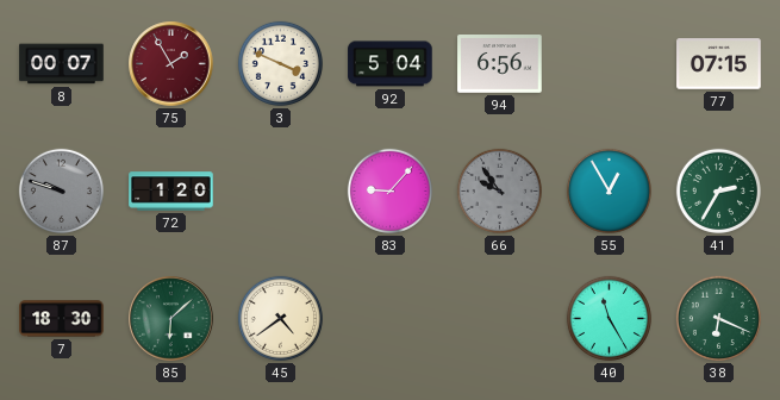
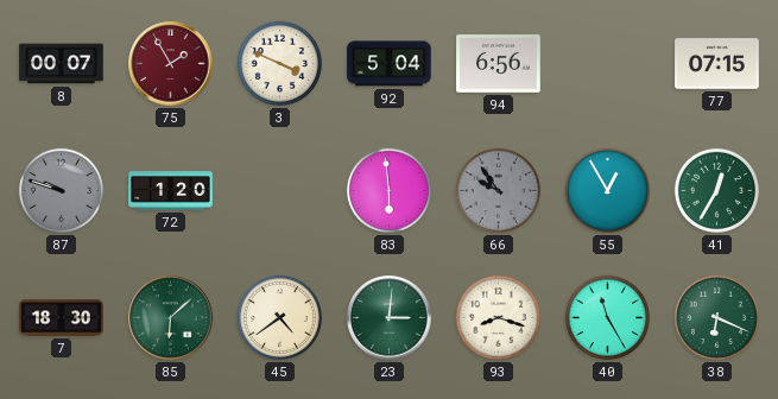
83: 9:07 -> 5:59 (388, 190)
41: 2:35 -> 12:35 (716, 190)
23: none -> 3:01 (390, 318)
93: none -> 8:18 (498, 317)
